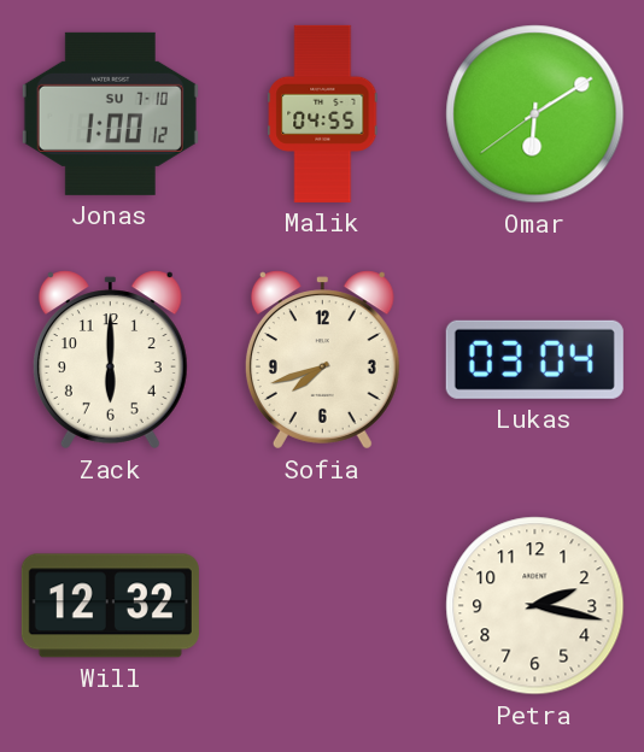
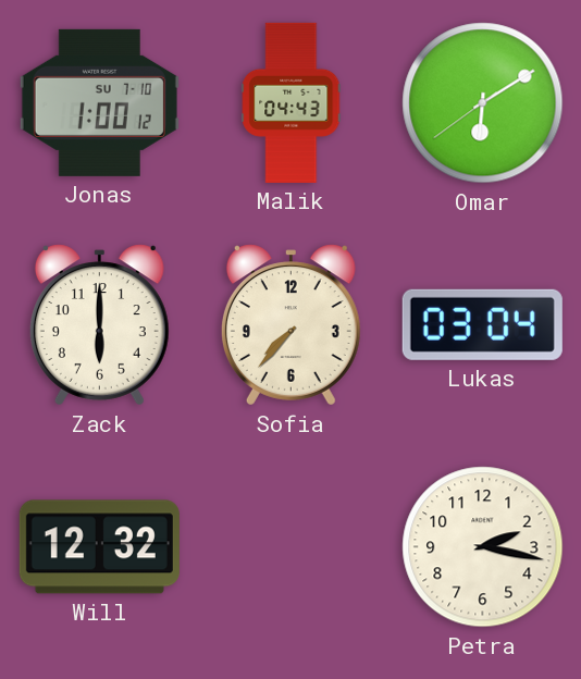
Malik: 04:55 -> 04:43 (292, 102)
Sofia: 7:42 -> 7:37 (290, 325)
